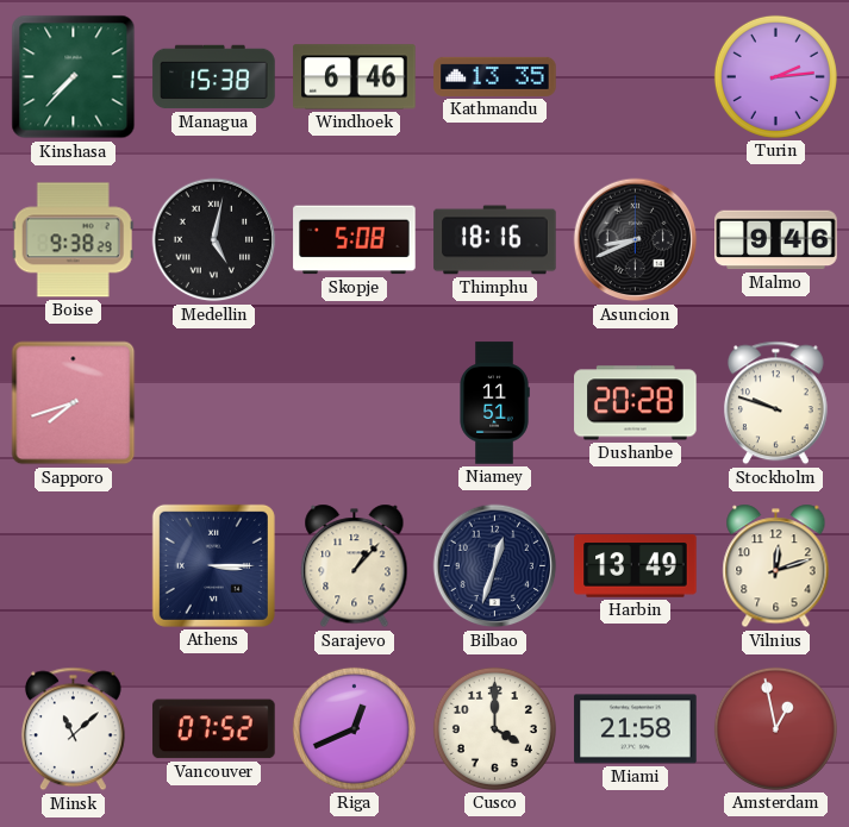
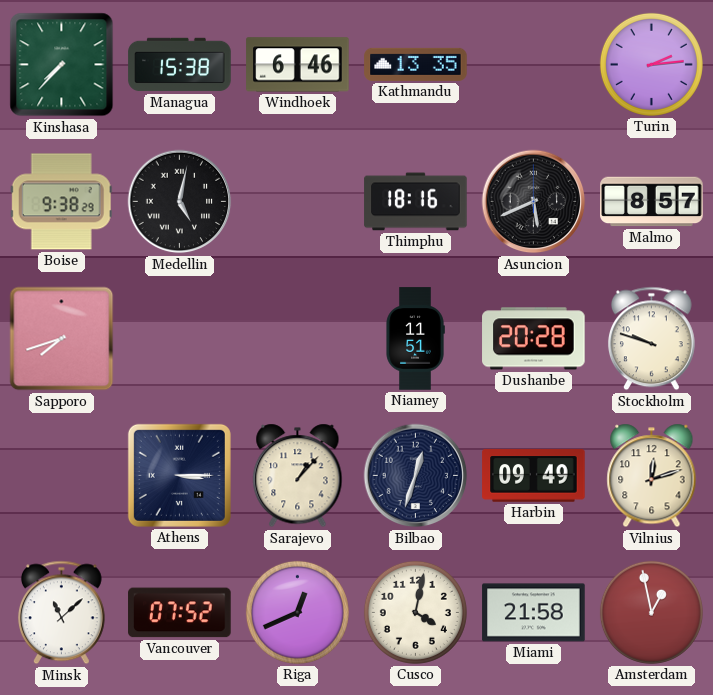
Skopje: 5:08 -> none (355, 240)
Asuncion: 8:41 -> 5:41 (534, 202)
Malmo: 9:46 -> 8:57 (652, 202)
Harbin: 13:49 -> 09:49 (534, 476)
Cusco: 4:00 -> 4:02 (415, 612)
